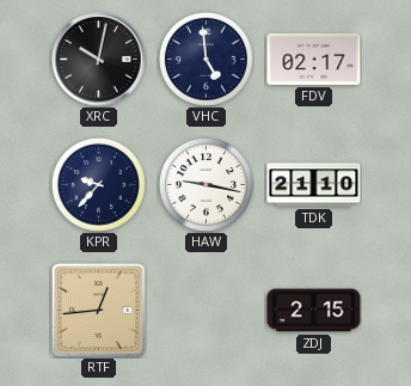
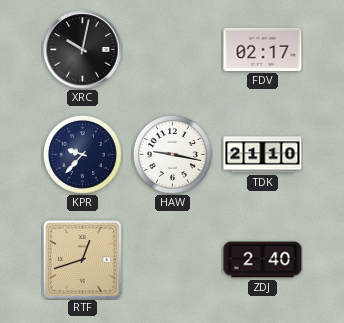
VHC: 4:59 -> none (207, 60)
RTF: 12:44 -> 12:42 (82, 259)
ZDJ: 2:15 -> 2:40 (263, 260)
